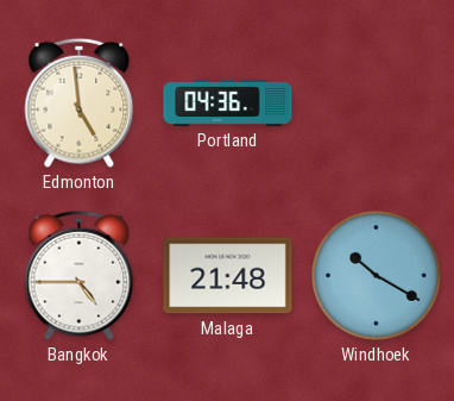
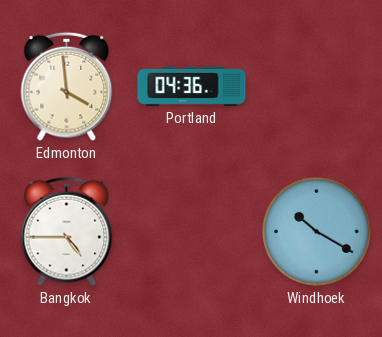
Edmonton: 4:59 -> 3:59 (67, 86)
Malaga: 21:48 -> none (228, 276)
